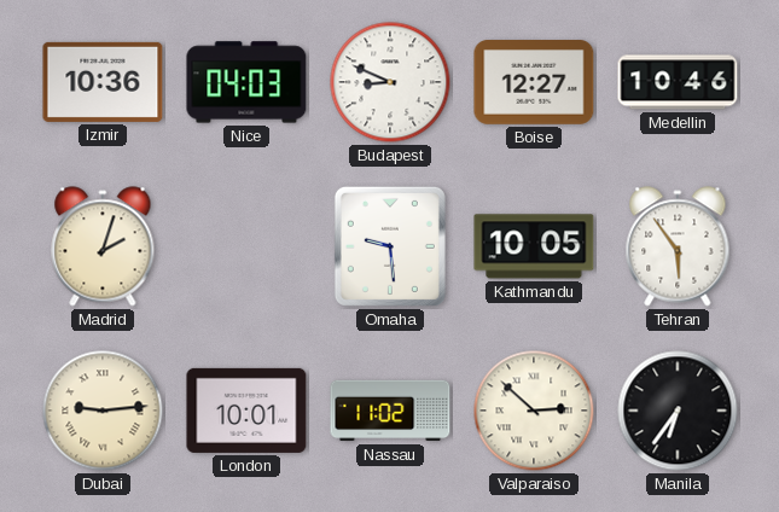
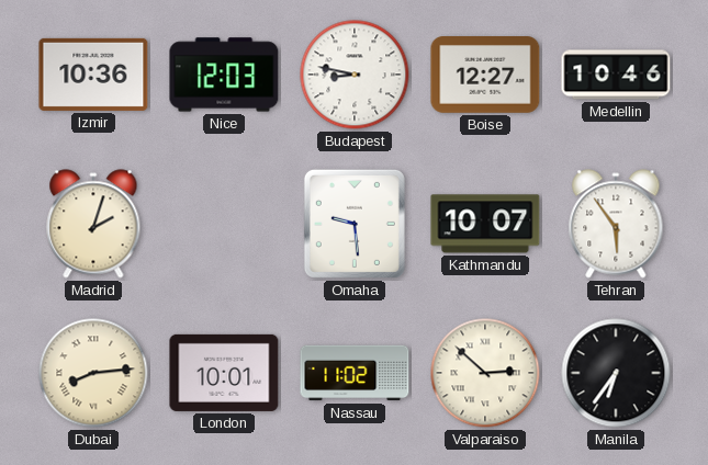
Nice: 04:03 -> 12:03 (224, 75)
Budapest: 8:49 -> 8:47 (355, 75)
Kathmandu: 10:05 -> 10:07 (485, 224)
Dubai: 9:14 -> 8:14 (93, 373)
